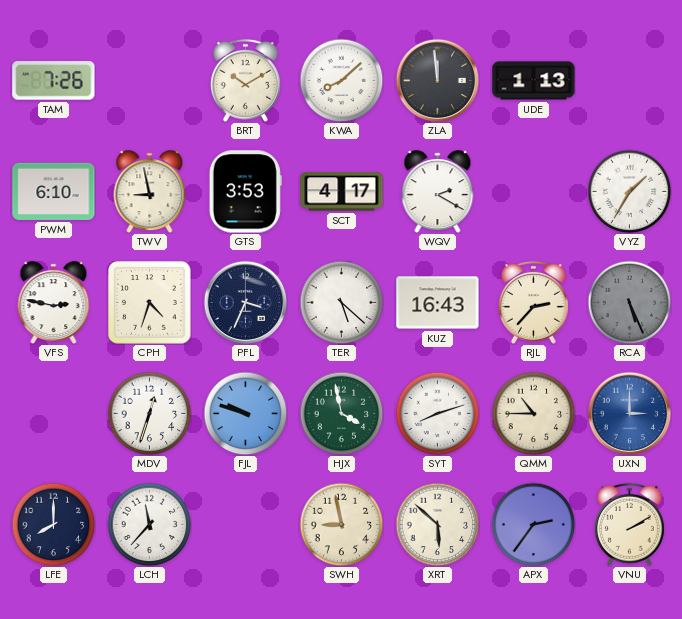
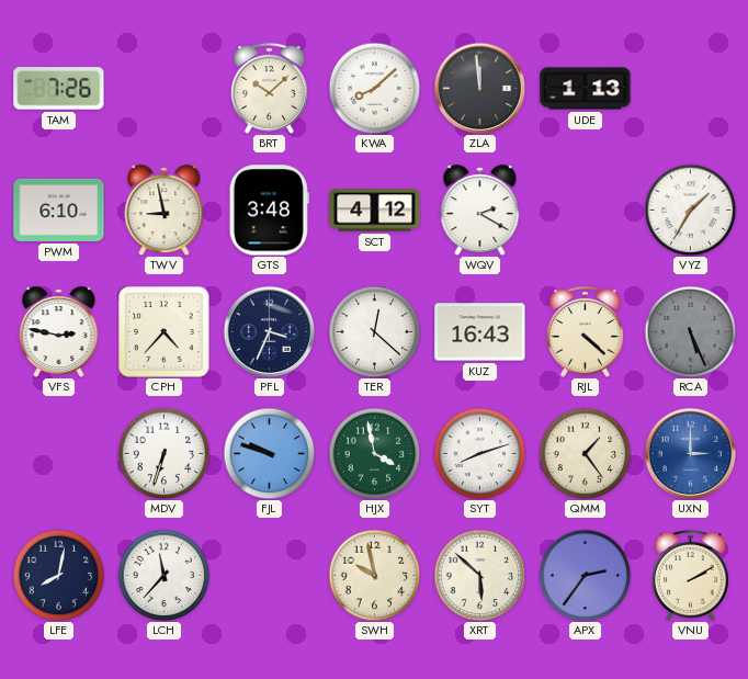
BRT: 10:10 -> 10:08 (269, 88)
GTS: 3:53 -> 3:48 (269, 211)
SCT: 4:17 -> 4:12 (375, 211)
CPH: 4:33 -> 4:37 (165, 332)
TER: 5:22 -> 12:22 (374, 331)
RJL: 2:37 -> 4:22 (585, 331)
MDV: 12:33 -> 6:33 (163, 453)
QMM: 10:45 -> 1:24 (585, 453)
LFE: 8:00 -> 8:02 (58, 575)
SWH: 8:58 -> 9:58 (374, 575)
